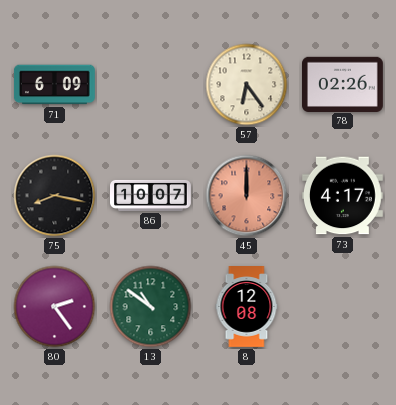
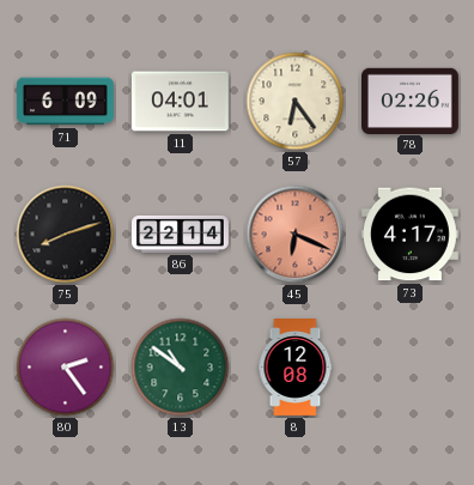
11: none -> 04:01 (180, 102)
75: 8:17 -> 8:12 (66, 235)
86: 10:07 -> 22:14 (181, 234)
45: 12:00 -> 6:19 (296, 235)
